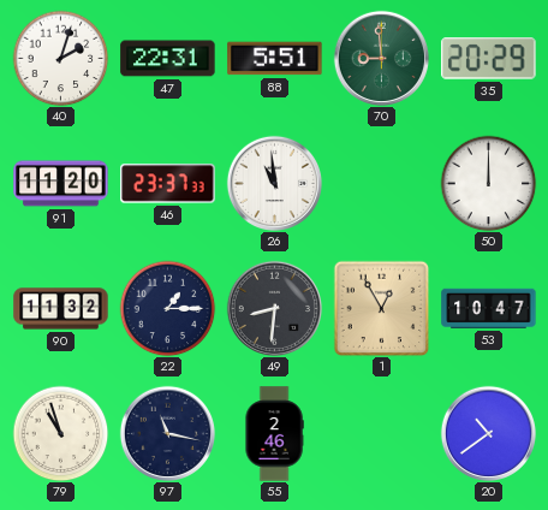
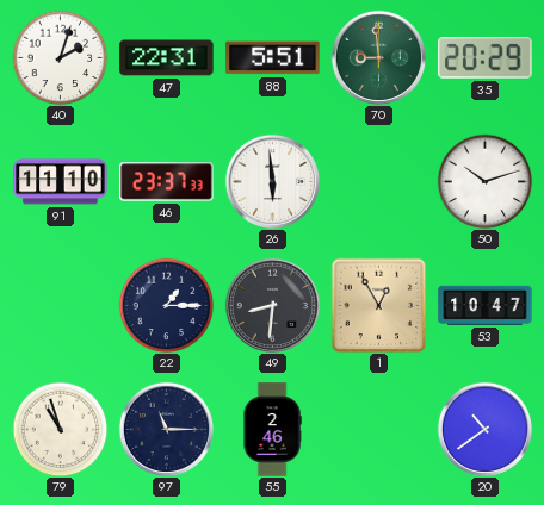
91: 11:20 -> 11:10 (61, 182)
26: 10:59 -> 5:59 (272, 181)
50: 12:00 -> 10:12 (484, 181)
90: 11:32 -> none (61, 309)
97: 11:17 -> 11:15 (166, 429)
